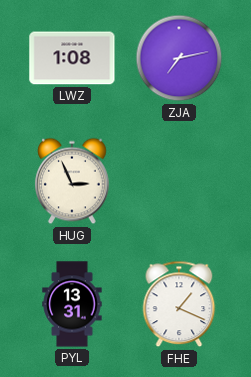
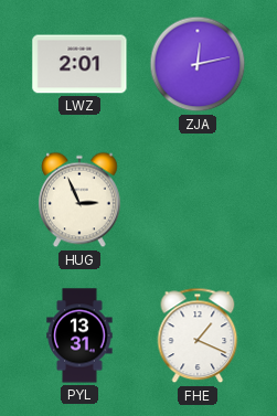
LWZ: 1:08 -> 2:01 (79, 64)
ZJA: 7:13 -> 12:13 (198, 64)
